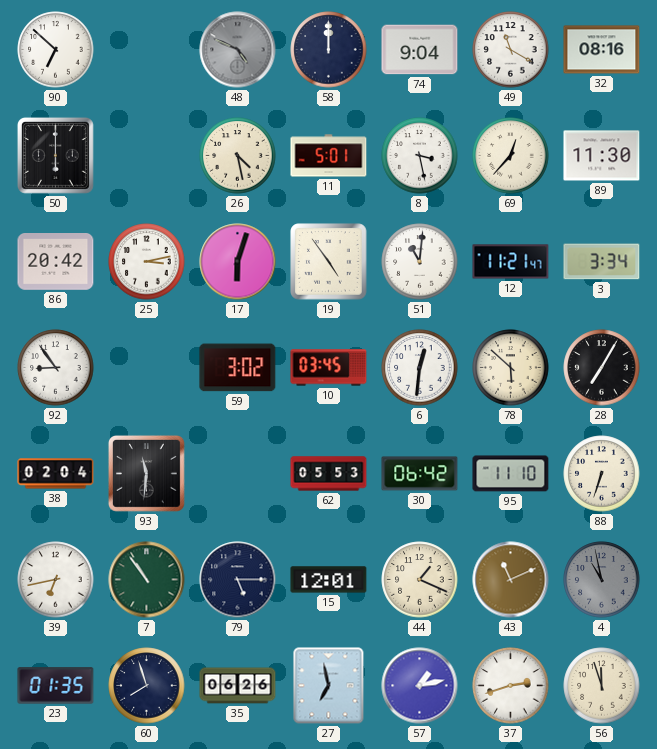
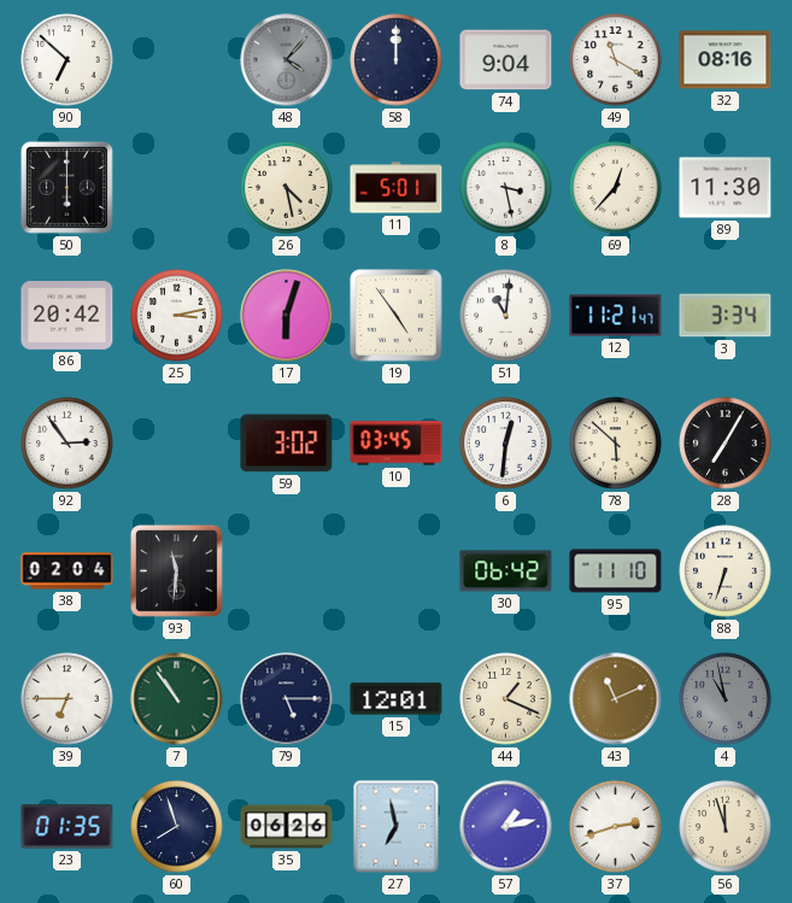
48: 4:49 -> 4:07 (287, 60)
92: 8:54 -> 2:54 (68, 444)
62: 05:53 -> none (329, 474)
39: 6:43 -> 6:45 (68, 699)
